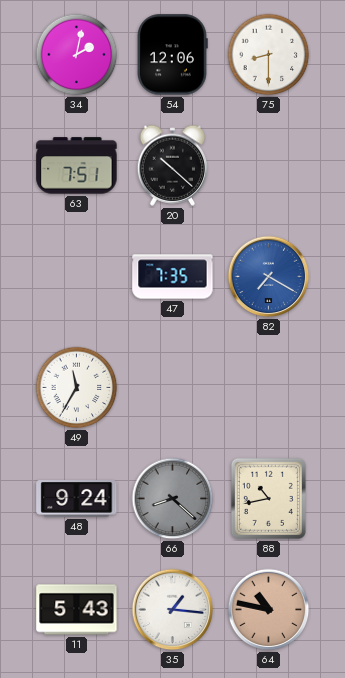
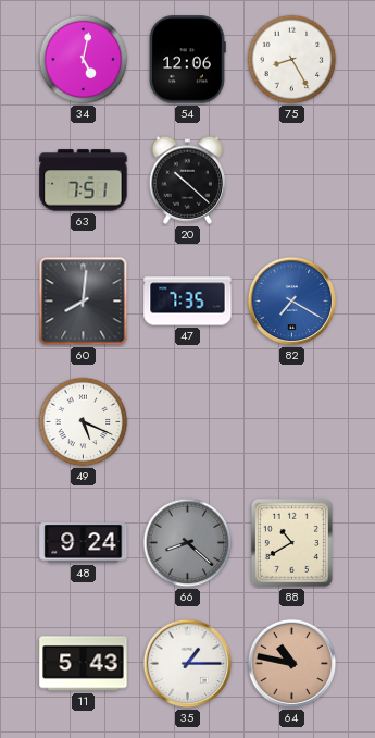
34: 2:02 -> 5:02 (84, 60)
75: 8:30 -> 8:25 (292, 60)
60: none -> 8:01 (84, 302)
49: 11:35 -> 5:19 (84, 422)
88: 10:43 -> 10:40 (291, 542)
35: 1:16 -> 1:15 (188, 664)
